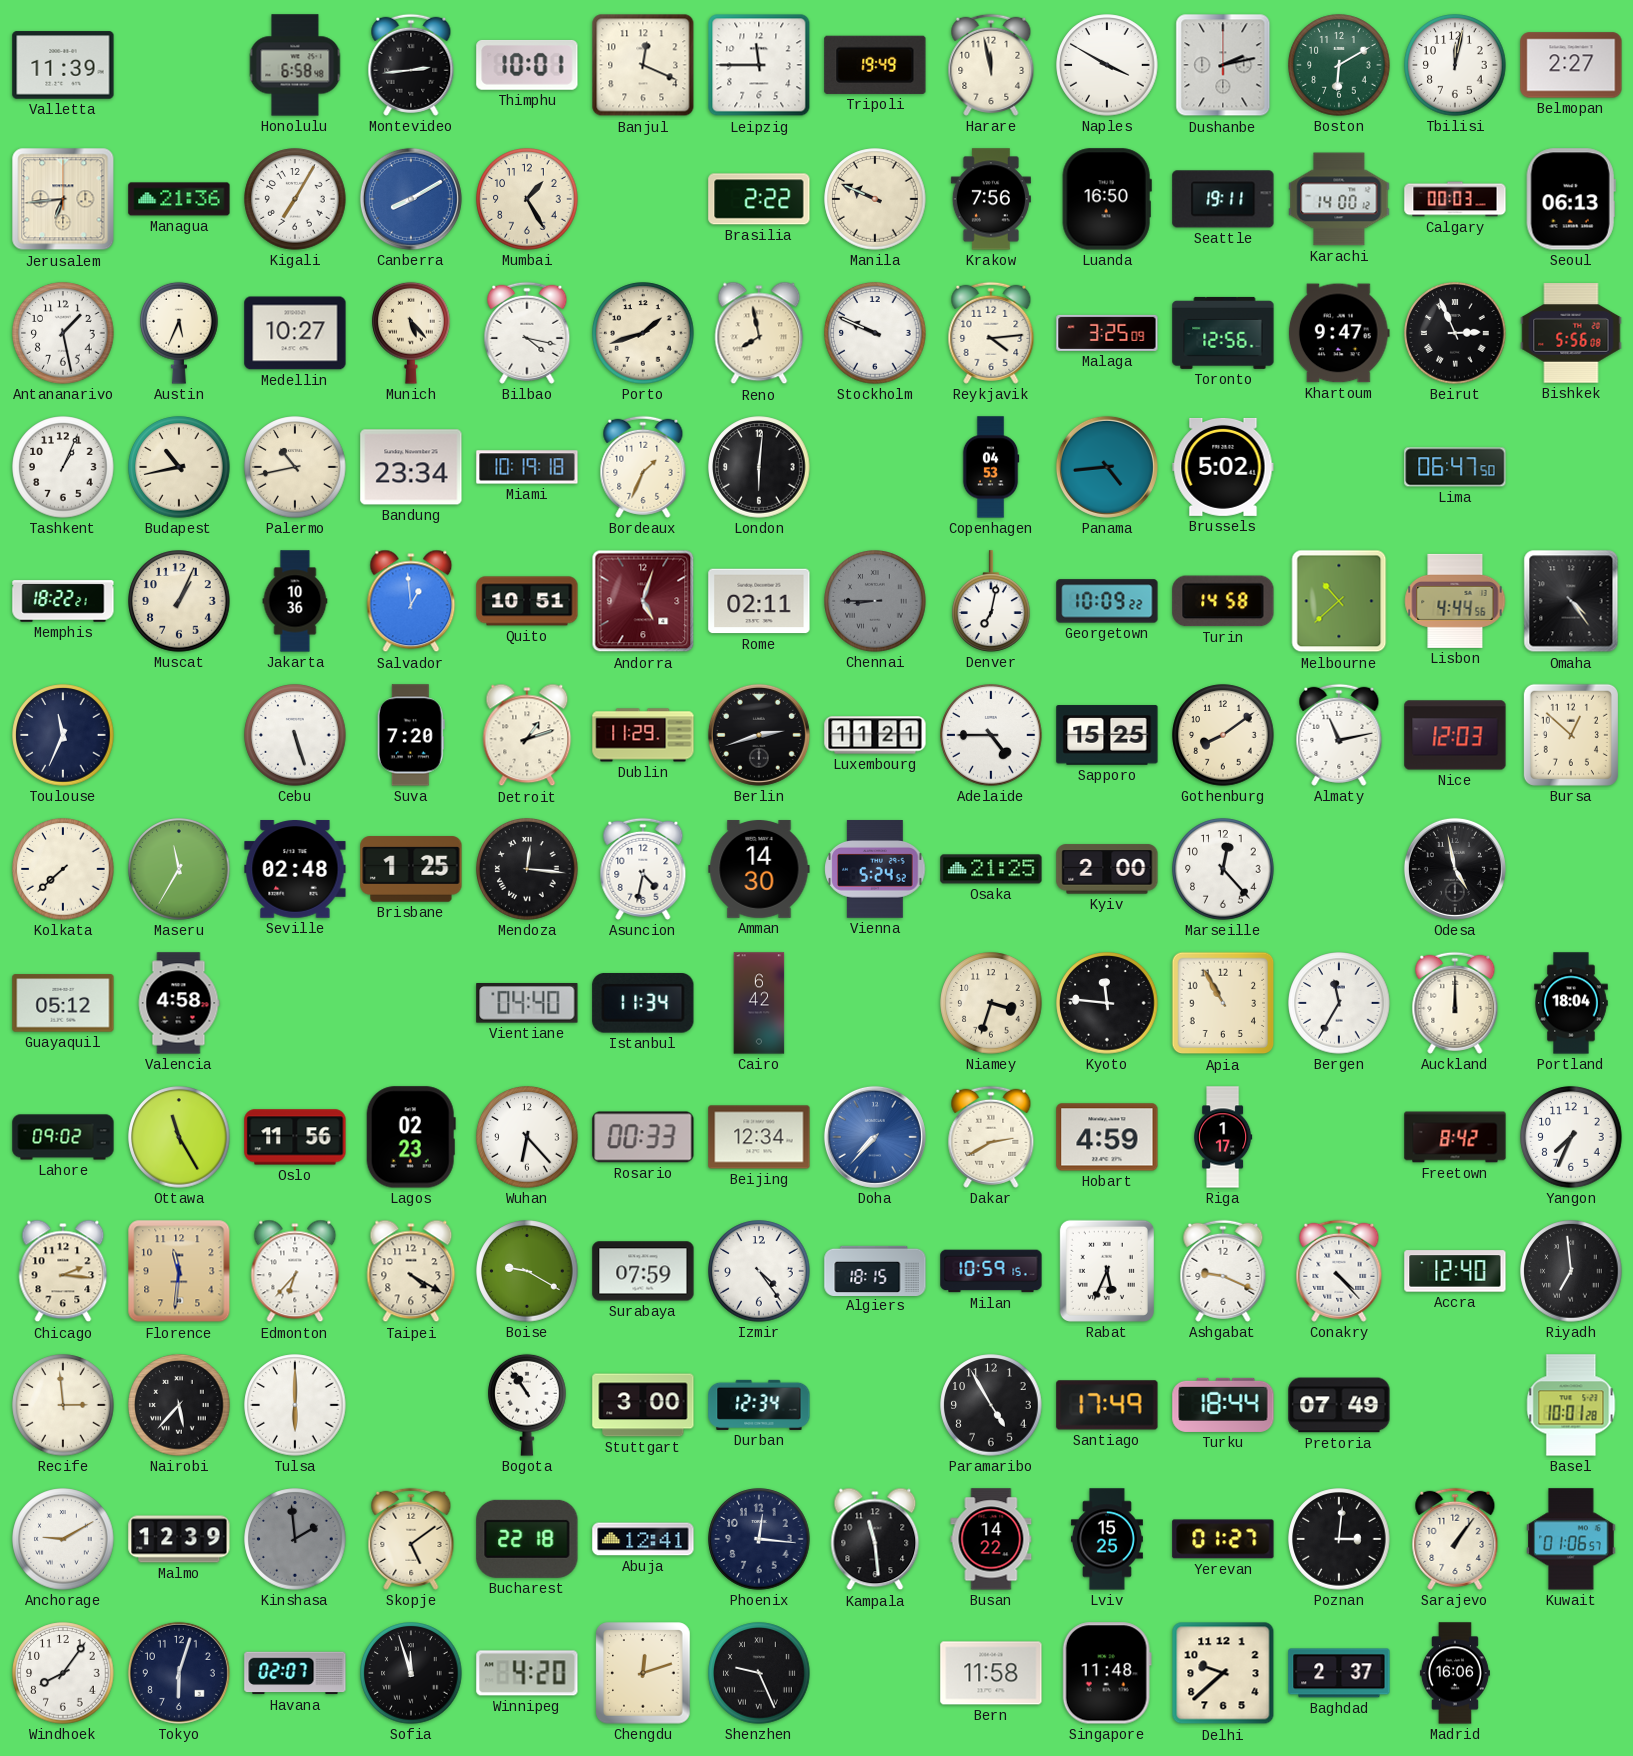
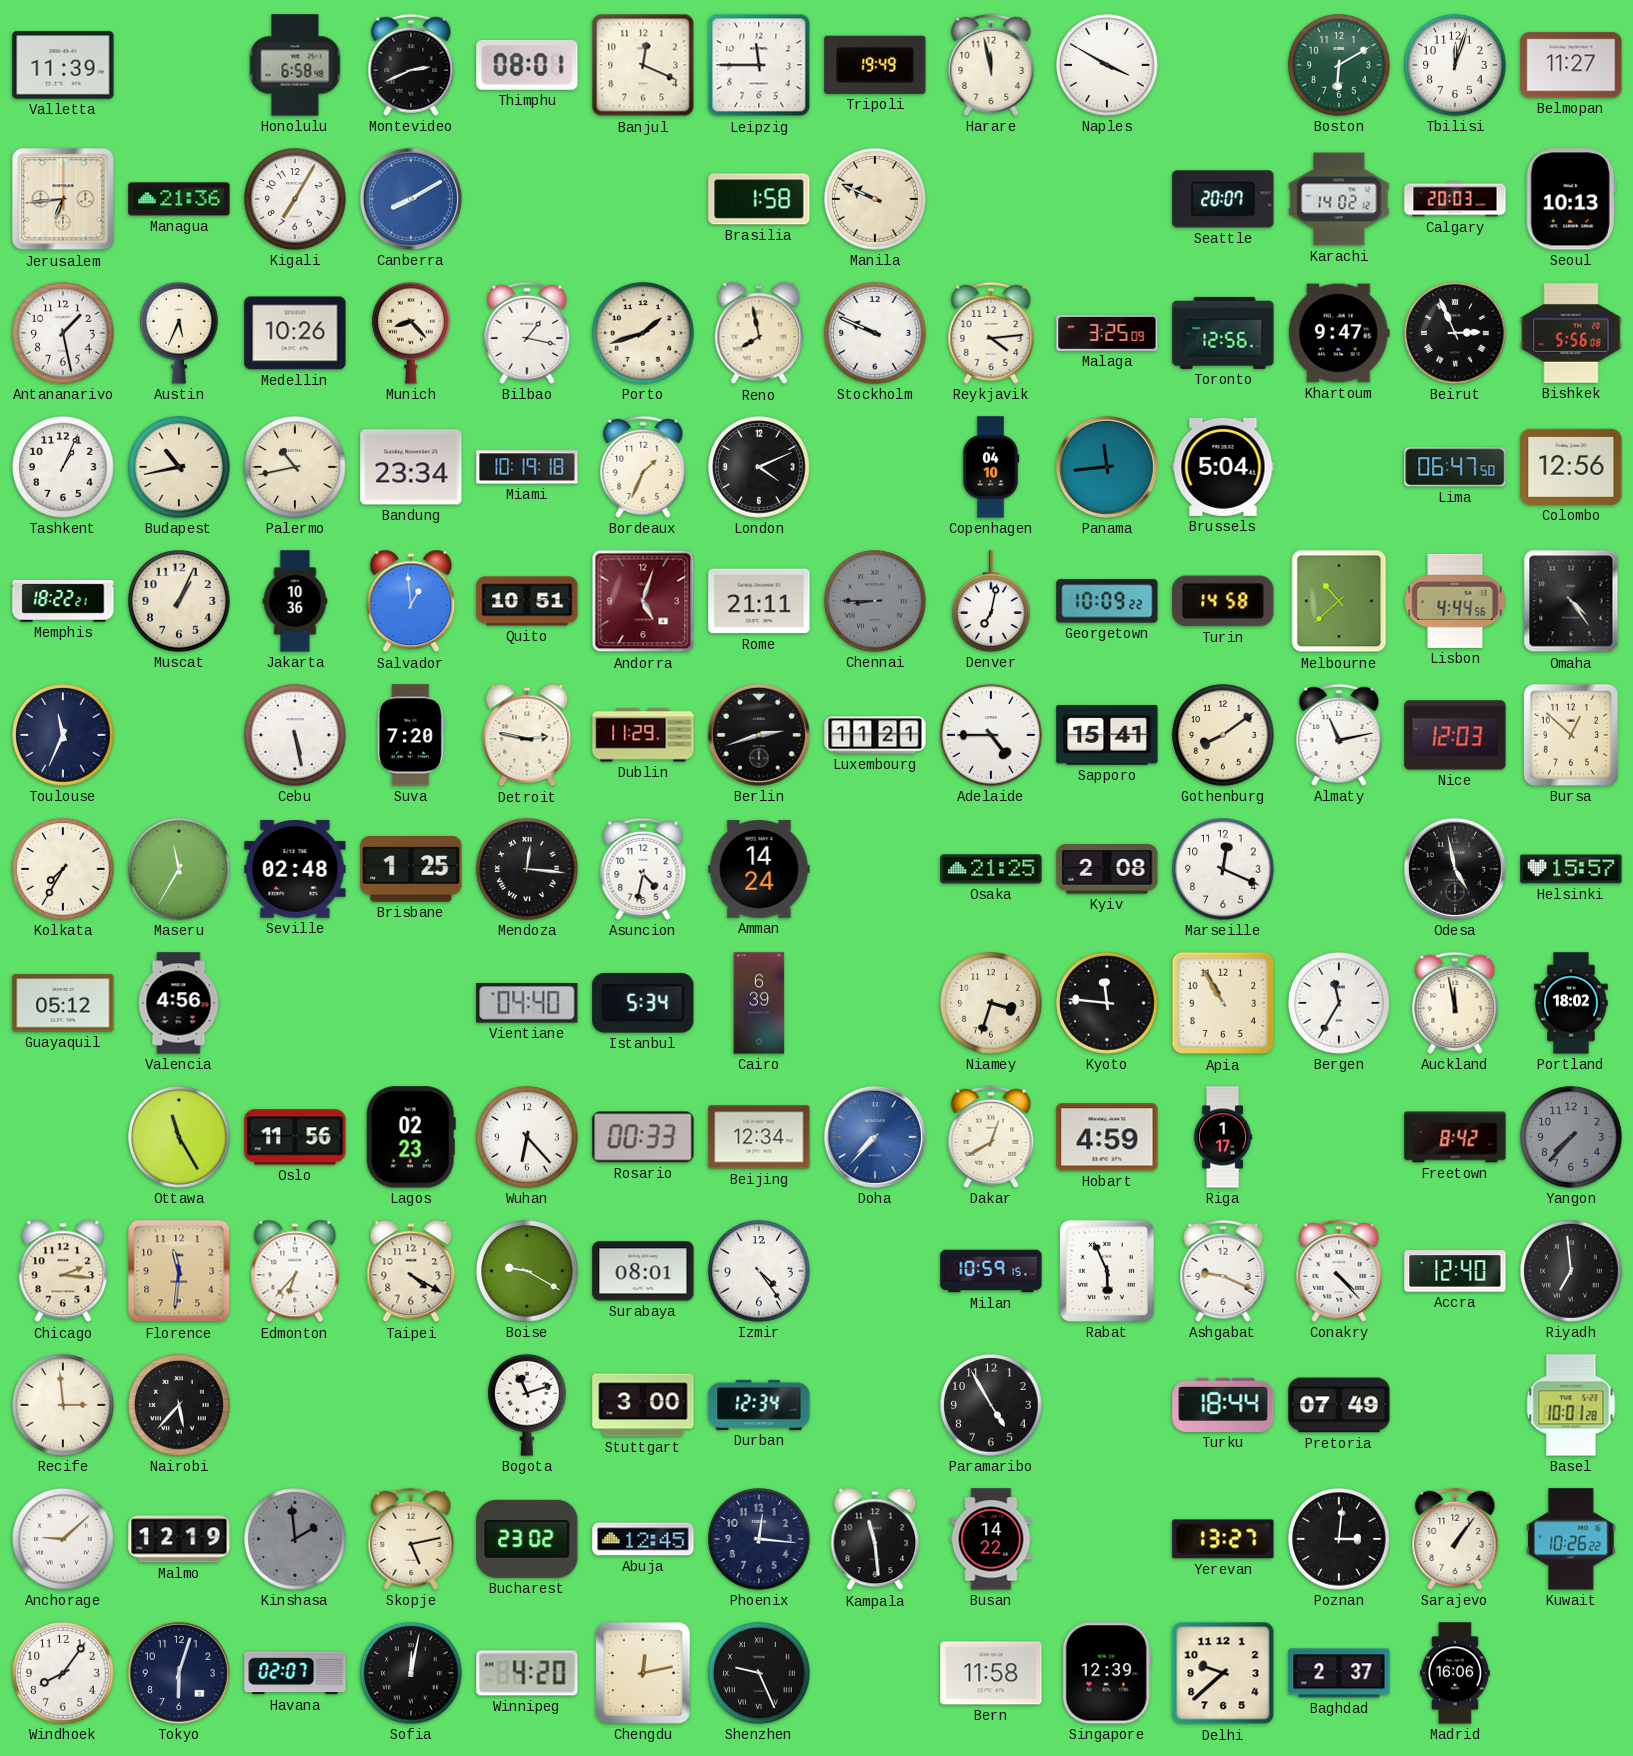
Montevideo: 2:44 -> 2:41 (411, 65)
Thimphu: 10:01 -> 08:01 (527, 65)
Dushanbe: 2:13 -> none (1223, 65)
Tbilisi: 12:02 -> 12:03 (1455, 65)
Belmopan: 2:27 -> 11:27 (1571, 65)
Mumbai: 1:25 -> none (527, 199)
Brasilia: 2:22 -> 1:58 (759, 199)
Krakow: 7:56 -> none (991, 199)
Luanda: 16:50 -> none (1107, 199)
Seattle: 19:11 -> 20:07 (1223, 199)
Karachi: 14:00 -> 14:02 (1339, 199)
Calgary: 00:03 -> 20:03 (1455, 199)
Seoul: 06:13 -> 10:13 (1571, 199)
Medellin: 10:27 -> 10:26 (295, 333)
Munich: 5:23 -> 8:23 (411, 333)
Bilbao: 4:17 -> 1:17 (527, 333)
London: 6:01 -> 4:11 (759, 467)
Copenhagen: 04:53 -> 04:10 (991, 467)
Panama: 4:44 -> 11:44 (1107, 467)
Brussels: 5:02 -> 5:04 (1223, 467)
Colombo: none -> 12:56 (1571, 467)
Rome: 02:11 -> 21:11 (759, 601)
Cebu: 5:27 -> 5:28 (295, 735)
Detroit: 1:12 -> 2:47 (527, 735)
Sapporo: 15:25 -> 15:41 (1107, 735)
Kolkata: 7:38 -> 7:35 (63, 869)
Amman: 14:30 -> 14:24 (759, 869)
Vienna: 5:24 -> none (875, 869)
Kyiv: 2:00 -> 2:08 (1107, 869)
Marseille: 12:23 -> 12:19 (1223, 869)
Helsinki: none -> 15:57 (1571, 869)
Valencia: 4:58 -> 4:56 (179, 1003)
Istanbul: 11:34 -> 5:34 (643, 1004)
Cairo: 6:42 -> 6:39 (759, 1003)
Auckland: 12:00 -> 11:58 (1455, 1003)
Portland: 18:04 -> 18:02 (1571, 1003)
Lahore: 09:02 -> none (63, 1137)
Dakar: 2:40 -> 12:40 (991, 1137)
Yangon: 7:34 -> 7:37 (1571, 1137)
Yangon dial: white -> grey (1571, 1137)
Surabaya: 07:59 -> 08:01 (643, 1271)
Algiers: 18:15 -> none (875, 1270)
Rabat: 5:34 -> 5:56 (1107, 1271)
Tulsa: 6:00 -> none (295, 1405)
Bogota: 10:54 -> 11:12 (527, 1405)
Santiago: 17:49 -> none (1107, 1405)
Anchorage: 9:10 -> 9:08 (63, 1539)
Malmo: 12:39 -> 12:19 (179, 1539)
Skopje: 5:09 -> 5:13 (411, 1539)
Bucharest: 22:18 -> 23:02 (527, 1539)
Abuja: 12:41 -> 12:45 (643, 1539)
Lviv: 15:25 -> none (1107, 1539)
Yerevan: 01:27 -> 13:27 (1223, 1539)
Kuwait: 01:06 -> 10:26 (1571, 1539)
Sofia: 11:57 -> 12:02 (411, 1673)
Chengdu: 12:12 -> 12:13 (643, 1673)
Singapore: 11:48 -> 12:39 (1107, 1673)
